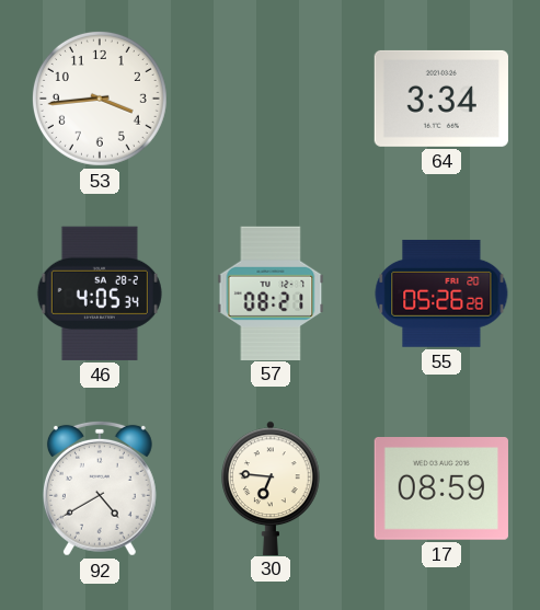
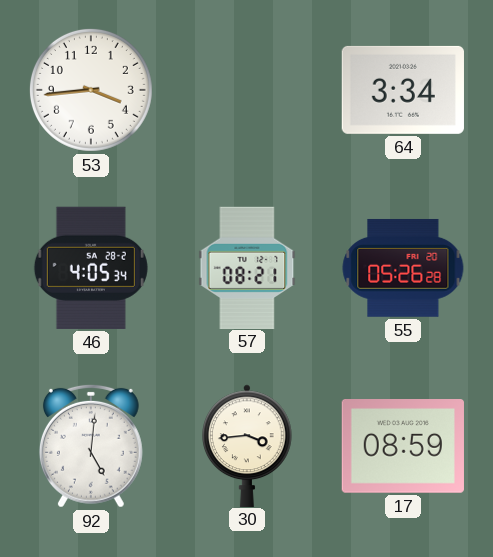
92: 4:40 -> 5:01 (91, 446)
30: 6:46 -> 3:44 (248, 445)
